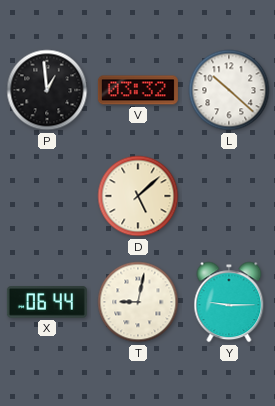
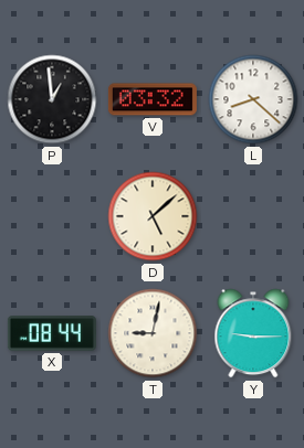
L: 10:22 -> 8:22 (253, 99)
X: 06:44 -> 08:44 (52, 333)
